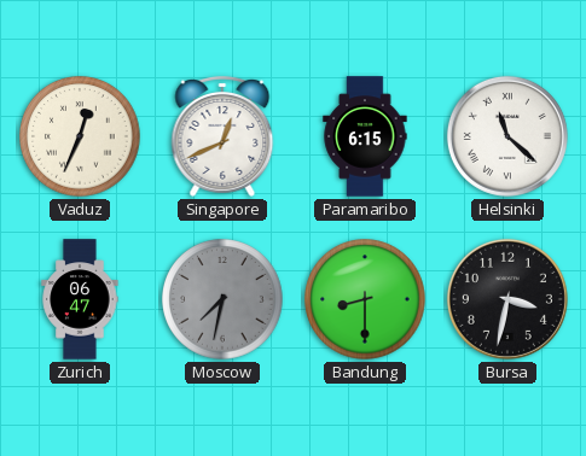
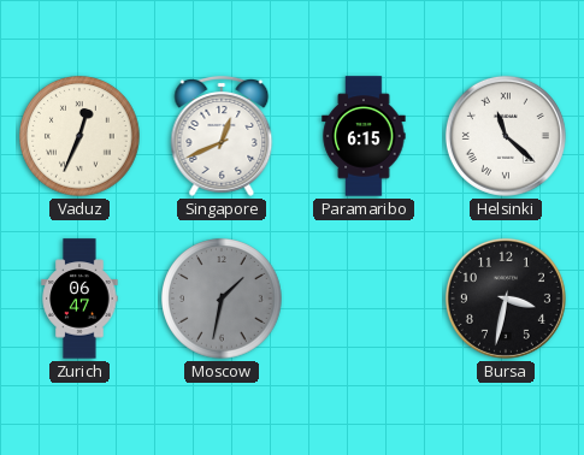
Moscow: 7:32 -> 1:32 (222, 299)
Bandung: 8:30 -> none (365, 299)
